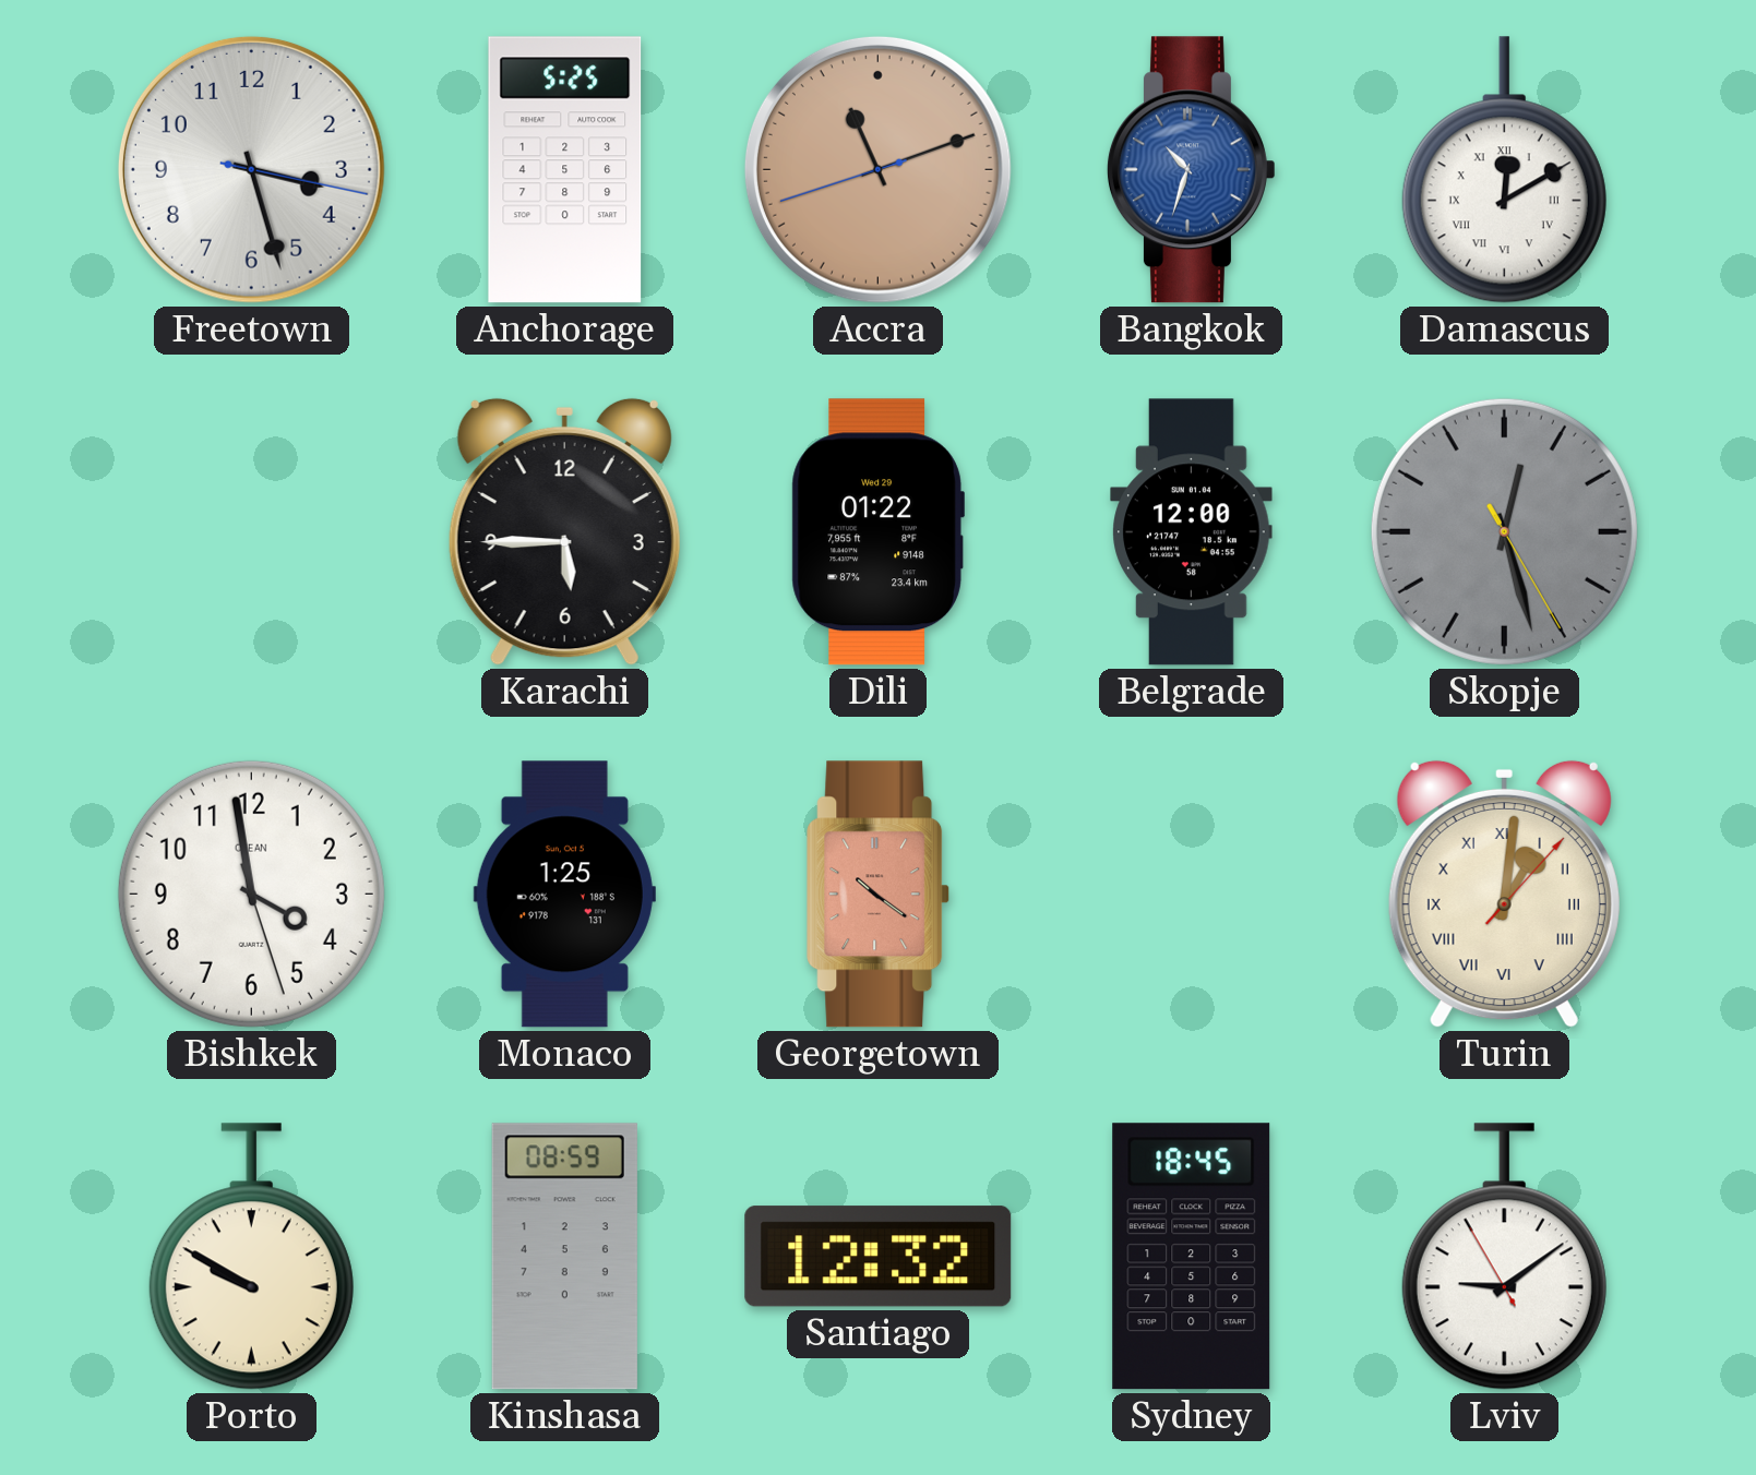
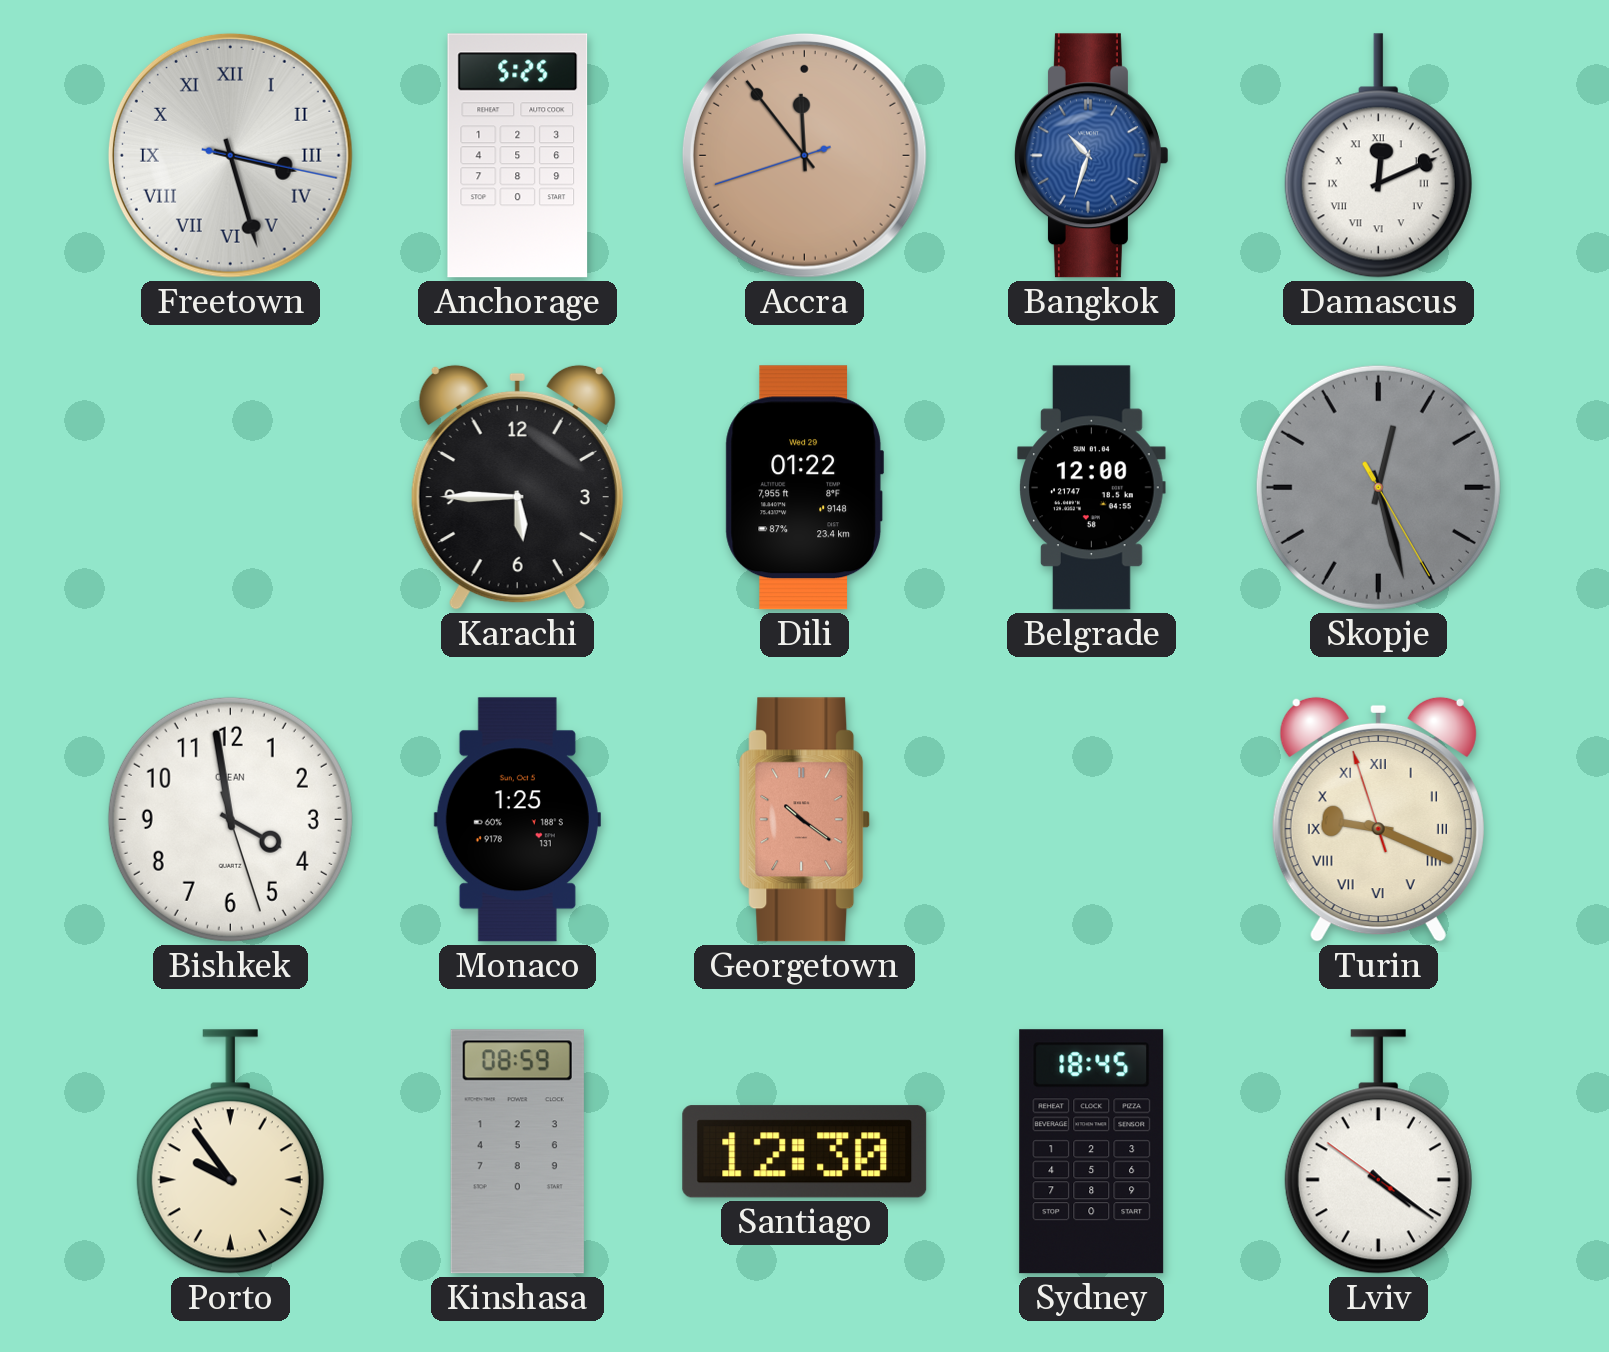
Freetown numerals: Arabic -> Roman (230, 155)
Accra: 11:11 -> 11:53 (804, 155)
Damascus: 12:10 -> 12:11 (1378, 156)
Turin: 1:01 -> 9:18 (1378, 819)
Porto: 9:50 -> 9:54 (230, 1152)
Santiago: 12:32 -> 12:30 (805, 1152)
Lviv: 9:08 -> 4:20 (1378, 1152)
